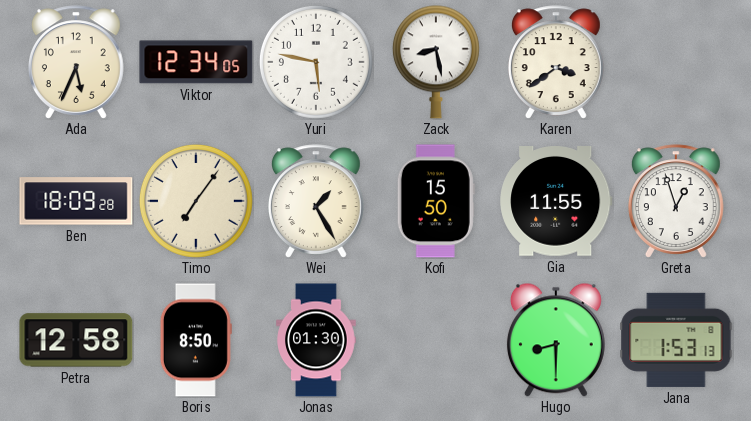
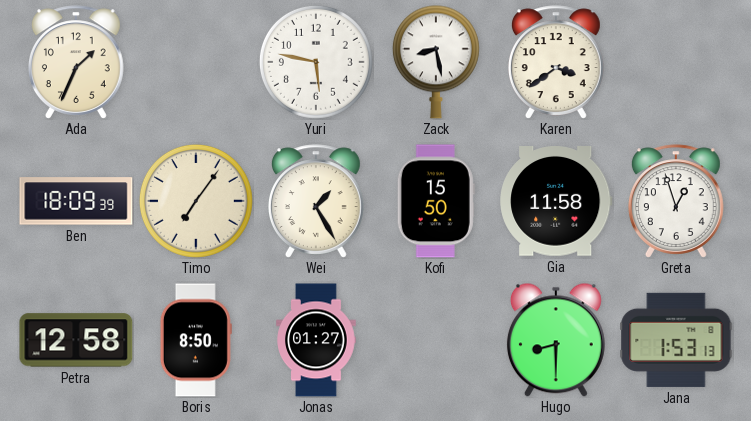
Ada: 5:34 -> 1:34 (76, 62)
Viktor: 12:34 -> none (196, 62)
Ben: 18:09:28 -> 18:09:39 (76, 201)
Gia: 11:55 -> 11:58 (557, 202)
Jonas: 01:30 -> 01:27 (316, 340)
